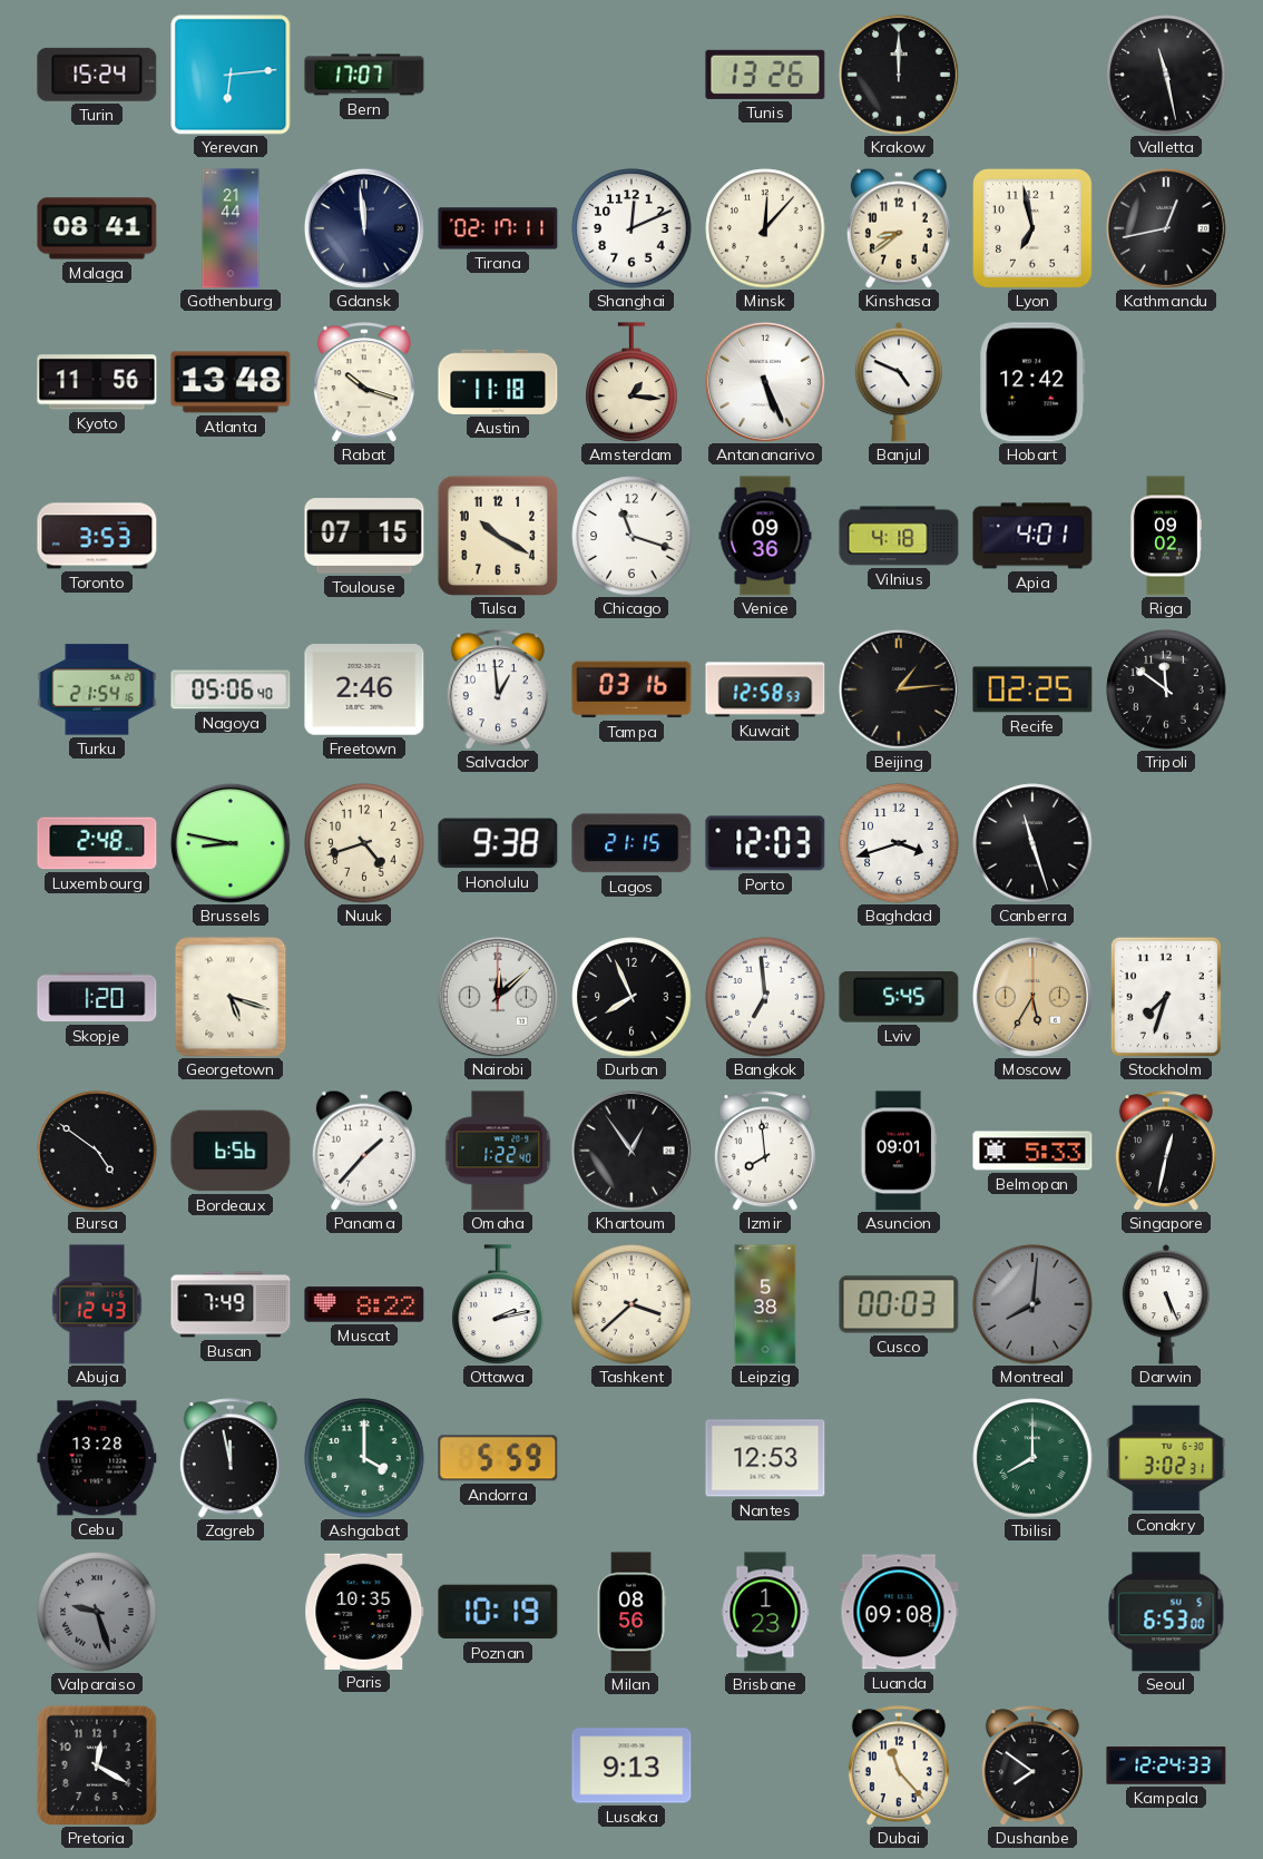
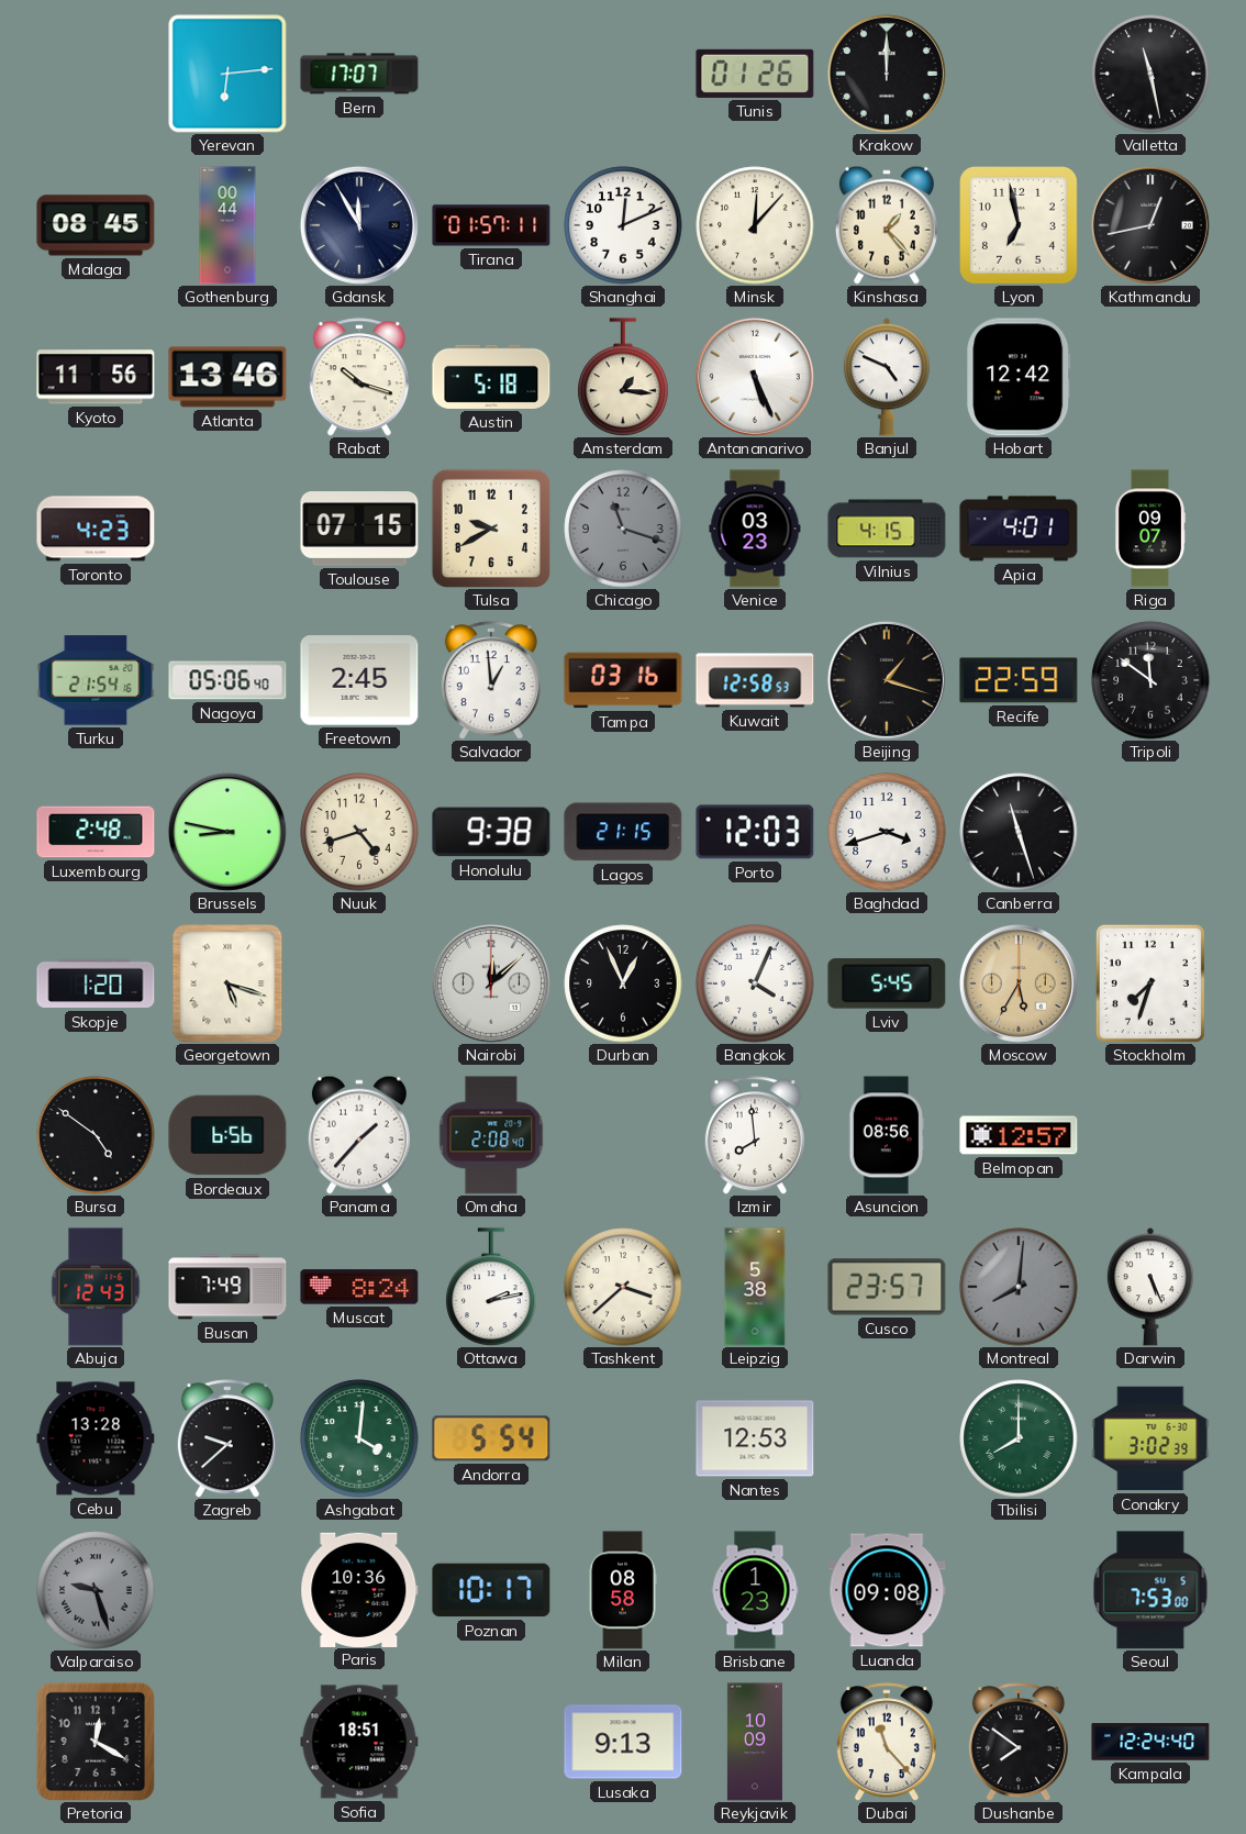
Turin: 15:24 -> none (97, 75)
Tunis: 13:26 -> 01:26 (755, 74)
Malaga: 08:41 -> 08:45 (96, 225)
Gothenburg: 21:44 -> 00:44 (227, 225)
Gdansk: 11:59 -> 11:55 (359, 225)
Tirana: 02:17 -> 01:57 (491, 225)
Kinshasa: 8:39 -> 1:23 (887, 225)
Atlanta: 13:48 -> 13:46 (227, 377)
Austin: 11:18 -> 5:18 (491, 377)
Toronto: 3:53 -> 4:23 (96, 529)
Tulsa: 10:20 -> 9:40 (491, 529)
Chicago dial: white -> grey (623, 529)
Venice: 09:36 -> 03:23 (755, 529)
Vilnius: 4:18 -> 4:15 (887, 529)
Riga: 09:02 -> 09:07 (1149, 529)
Freetown: 2:46 -> 2:45 (359, 680)
Beijing: 1:14 -> 1:18 (887, 680)
Recife: 02:25 -> 22:59 (1019, 680)
Durban: 7:56 -> 12:56 (623, 983)
Bangkok: 6:59 -> 4:04 (755, 983)
Omaha: 1:22 -> 2:08 (491, 1135)
Khartoum: 12:54 -> none (631, 1151)
Asuncion: 09:01 -> 08:56 (886, 1135)
Belmopan: 5:33 -> 12:57 (1019, 1135)
Singapore: 12:32 -> none (1166, 1151)
Muscat: 8:22 -> 8:24 (359, 1287)
Cusco: 00:03 -> 23:57 (887, 1287)
Zagreb: 11:58 -> 9:38 (227, 1438)
Ashgabat: 4:00 -> 4:01 (359, 1438)
Andorra: 5:59 -> 5:54 (491, 1438)
Conakry: 3:02:31 -> 3:02:39 (1150, 1438)
Paris: 10:35 -> 10:36 (359, 1589)
Poznan: 10:19 -> 10:17 (491, 1590)
Milan: 08:56 -> 08:58 (623, 1590)
Seoul: 6:53 -> 7:53 (1150, 1590)
Sofia: none -> 18:51 (359, 1742)
Reykjavik: none -> 10:09 (755, 1742)
Kampala: 12:24:33 -> 12:24:40 (1150, 1742)
